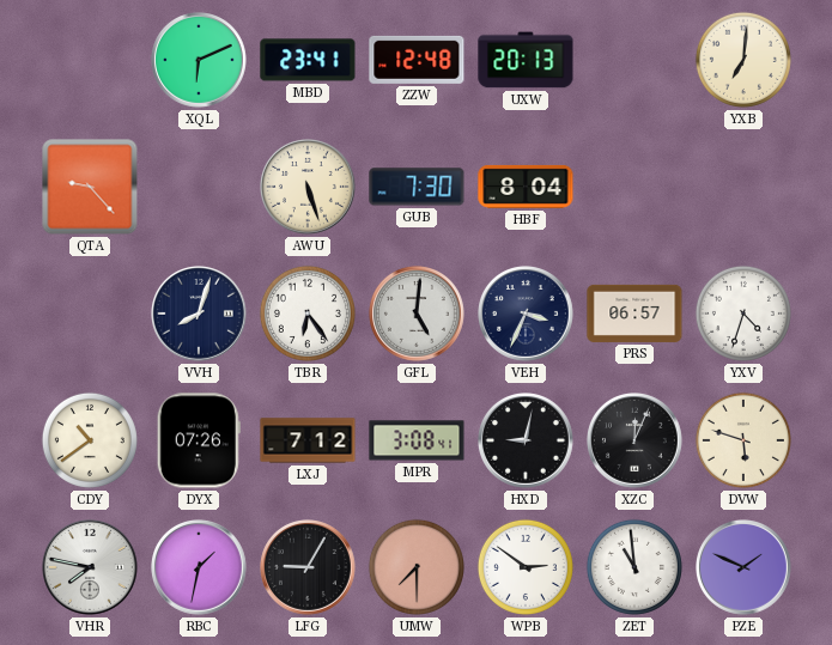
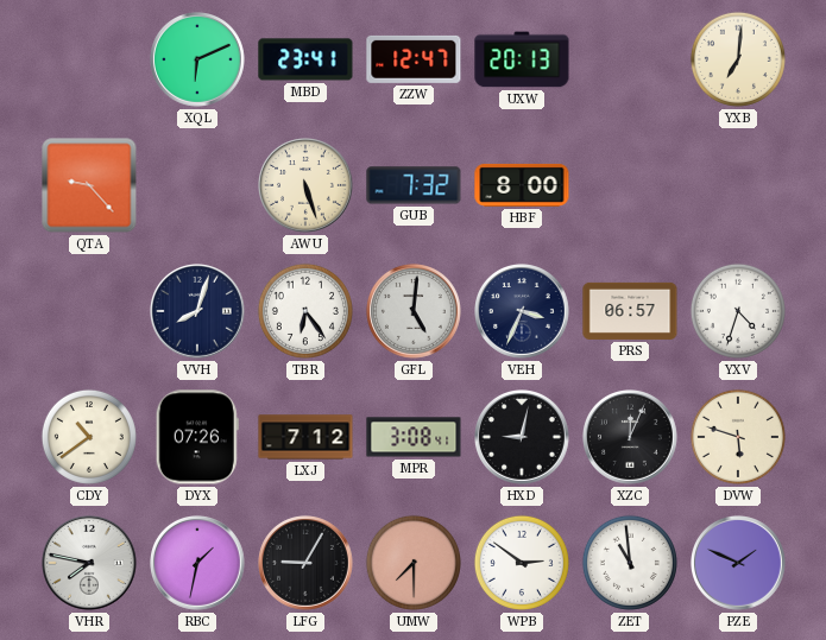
ZZW: 12:48 -> 12:47 (414, 59)
GUB: 7:30 -> 7:32 (414, 185)
HBF: 8:04 -> 8:00 (522, 185)
